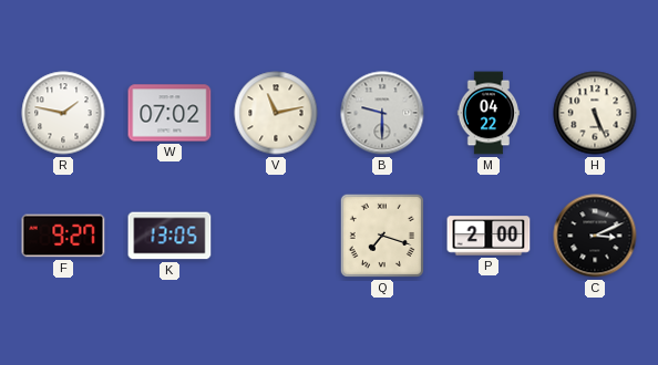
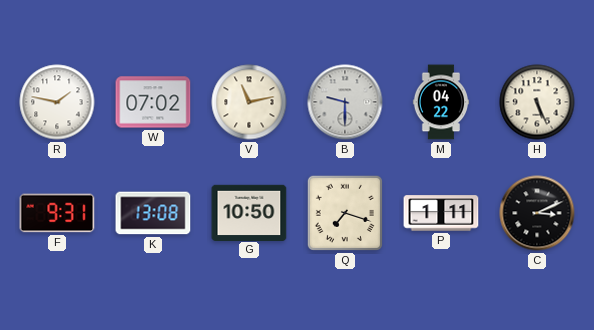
F: 9:27 -> 9:31 (57, 213)
K: 13:05 -> 13:08 (153, 213)
G: none -> 10:50 (249, 212)
P: 2:00 -> 1:11 (441, 213)
